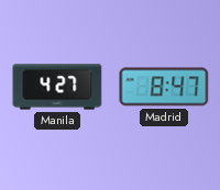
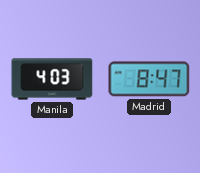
Manila: 4:27 -> 4:03 (52, 79)
